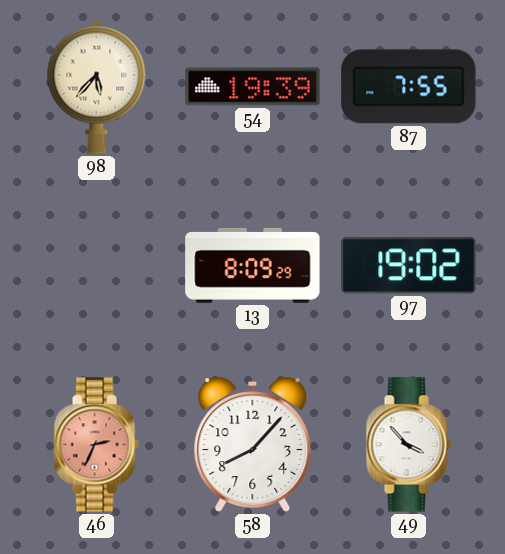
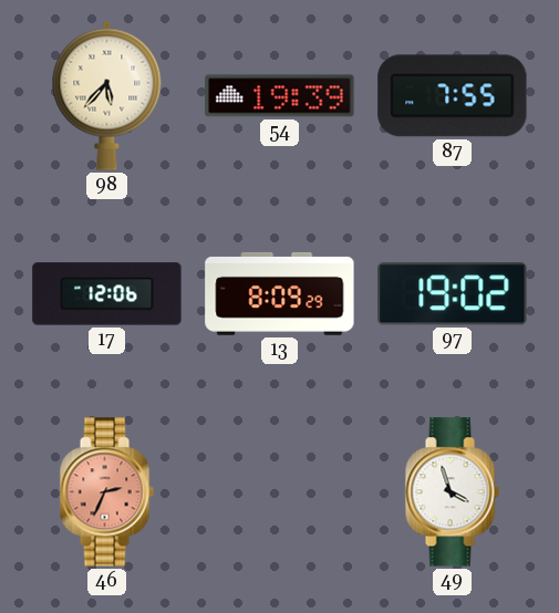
17: none -> 12:06 (107, 294)
58: 8:07 -> none (253, 445)
49: 3:53 -> 3:57 (452, 492)
